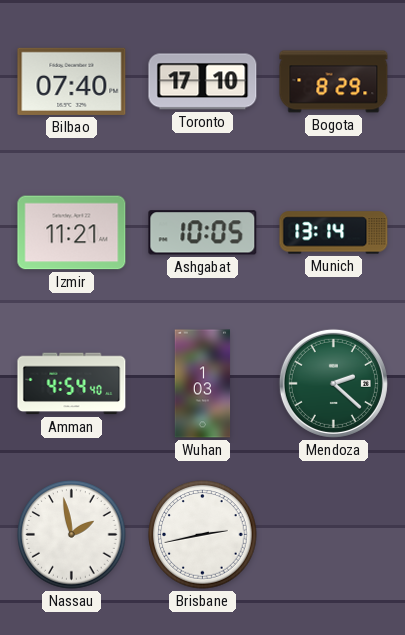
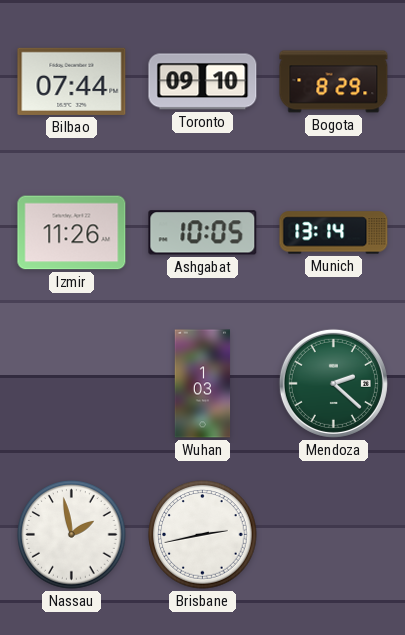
Bilbao: 07:40 -> 07:44 (72, 81)
Toronto: 17:10 -> 09:10 (203, 82)
Izmir: 11:21 -> 11:26 (72, 233)
Amman: 4:54 -> none (72, 384)
